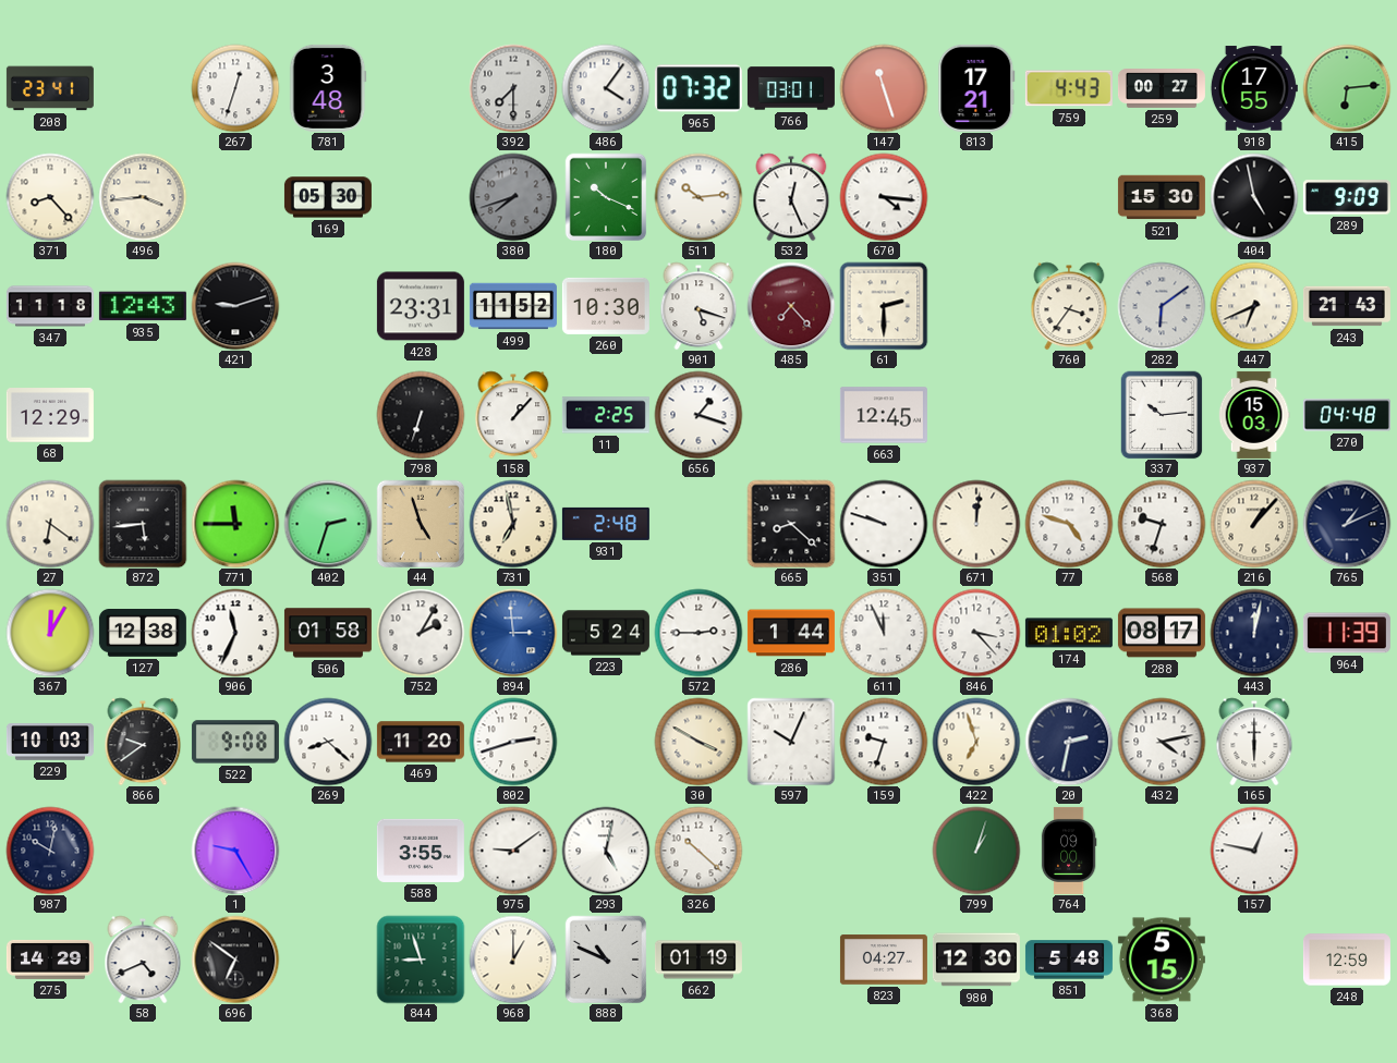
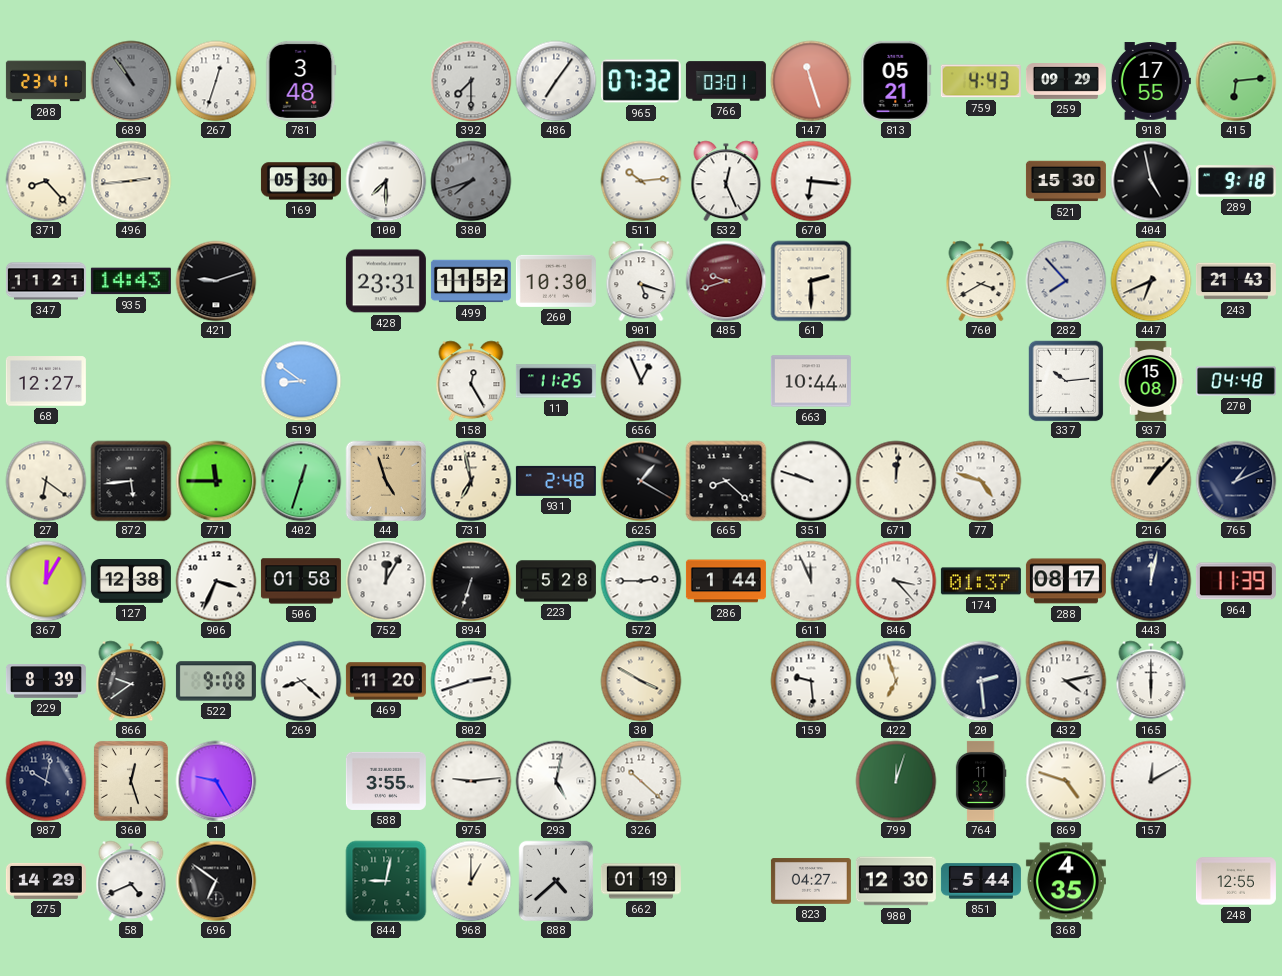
689: none -> 10:54 (131, 81)
486: 4:06 -> 7:06 (556, 81)
813: 17:21 -> 05:21 (896, 81)
259: 00:27 -> 09:29 (1066, 82)
496: 3:44 -> 2:44 (131, 181)
100: none -> 7:30 (386, 181)
180: 10:19 -> none (606, 197)
670: 4:16 -> 6:16 (811, 181)
289: 9:09 -> 9:18 (1236, 181)
347: 11:18 -> 11:21 (46, 281)
935: 12:43 -> 14:43 (131, 281)
485: 7:23 -> 9:42 (726, 281)
760: 3:36 -> 3:40 (981, 281)
282: 6:09 -> 7:53 (1066, 281)
68: 12:29 -> 12:27 (46, 381)
519: none -> 8:51 (301, 381)
798: 6:33 -> none (421, 415)
158: 1:07 -> 12:25 (471, 381)
11: 2:25 -> 11:25 (556, 381)
656: 1:18 -> 12:56 (641, 381)
663: 12:45 -> 10:44 (811, 381)
937: 15:03 -> 15:08 (1151, 381)
402: 2:33 -> 12:33 (301, 481)
625: none -> 1:20 (641, 481)
568: 9:33 -> none (1162, 524)
906: 11:34 -> 3:34 (216, 581)
752: 2:05 -> 12:05 (386, 581)
894: 2:59 -> 6:33 (471, 581)
894 dial: blue -> black (471, 581)
223: 5:24 -> 5:28 (556, 581)
174: 01:02 -> 01:37 (981, 581)
229: 10:03 -> 8:39 (46, 681)
597: 10:04 -> none (791, 742)
159: 9:33 -> 9:29 (811, 681)
20: 2:32 -> 2:29 (981, 681)
360: none -> 12:27 (131, 781)
975: 9:09 -> 9:14 (471, 781)
799: 1:03 -> 12:03 (896, 781)
764: 09:00 -> 11:32 (981, 781)
869: none -> 4:48 (1066, 781)
157: 12:47 -> 12:10 (1151, 781)
844: 8:57 -> 9:02 (386, 881)
888: 10:49 -> 4:38 (556, 881)
851: 5:48 -> 5:44 (981, 881)
368: 5:15 -> 4:35 (1066, 881)
248: 12:59 -> 12:55 (1236, 881)
